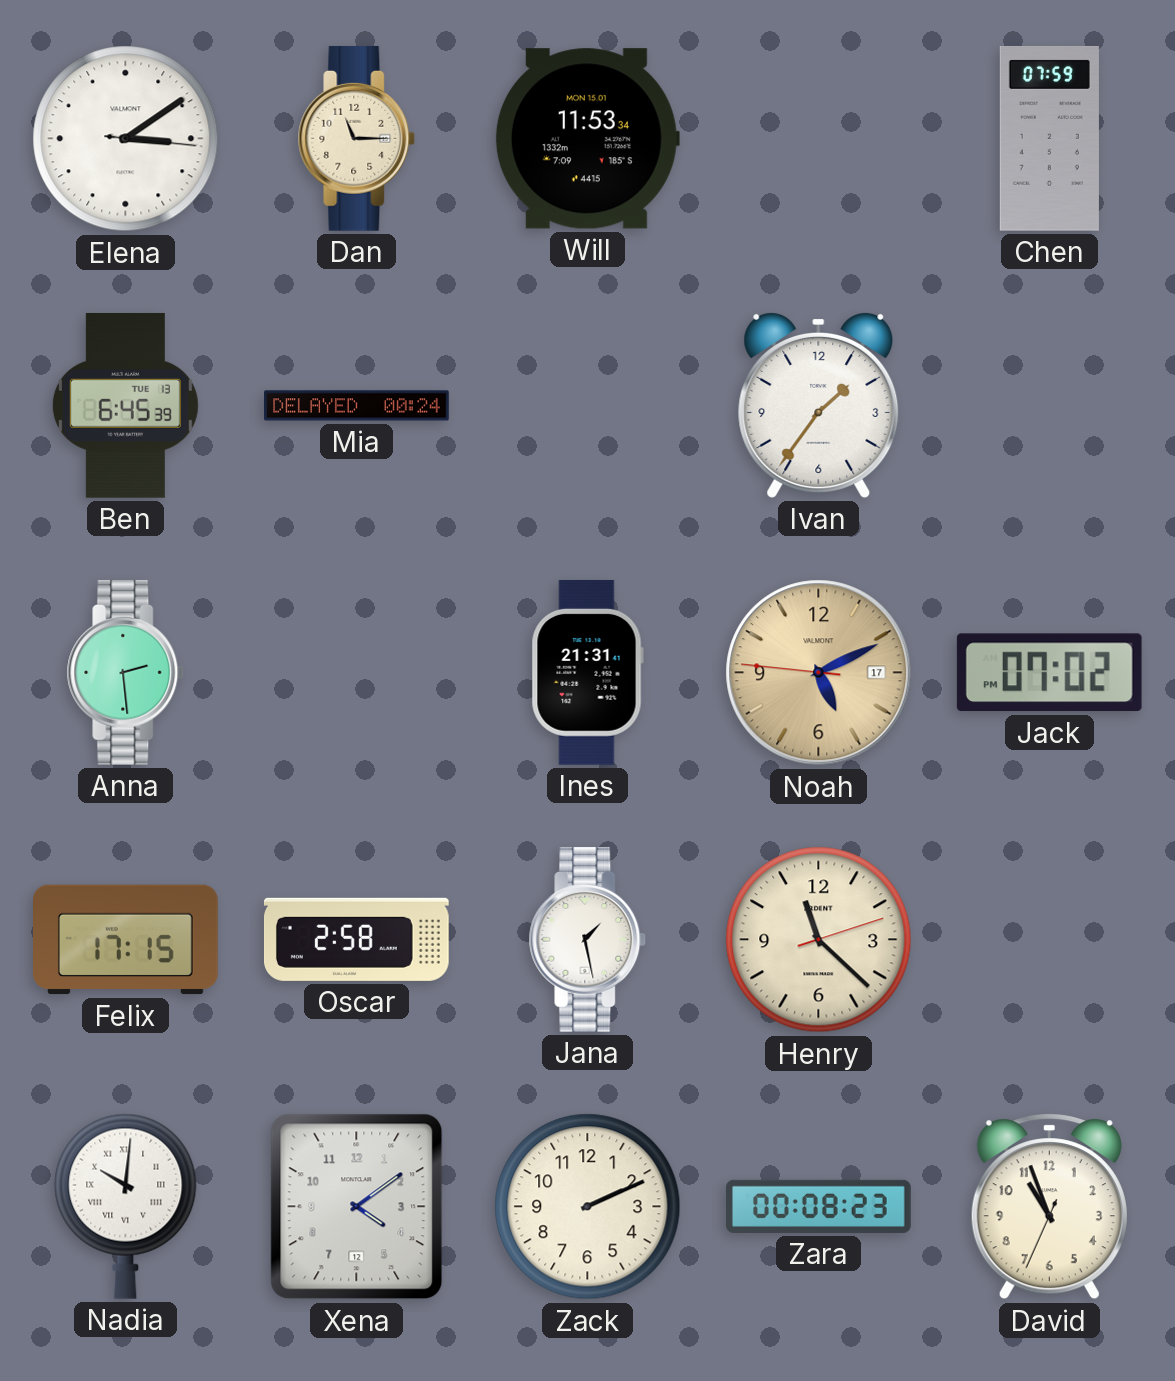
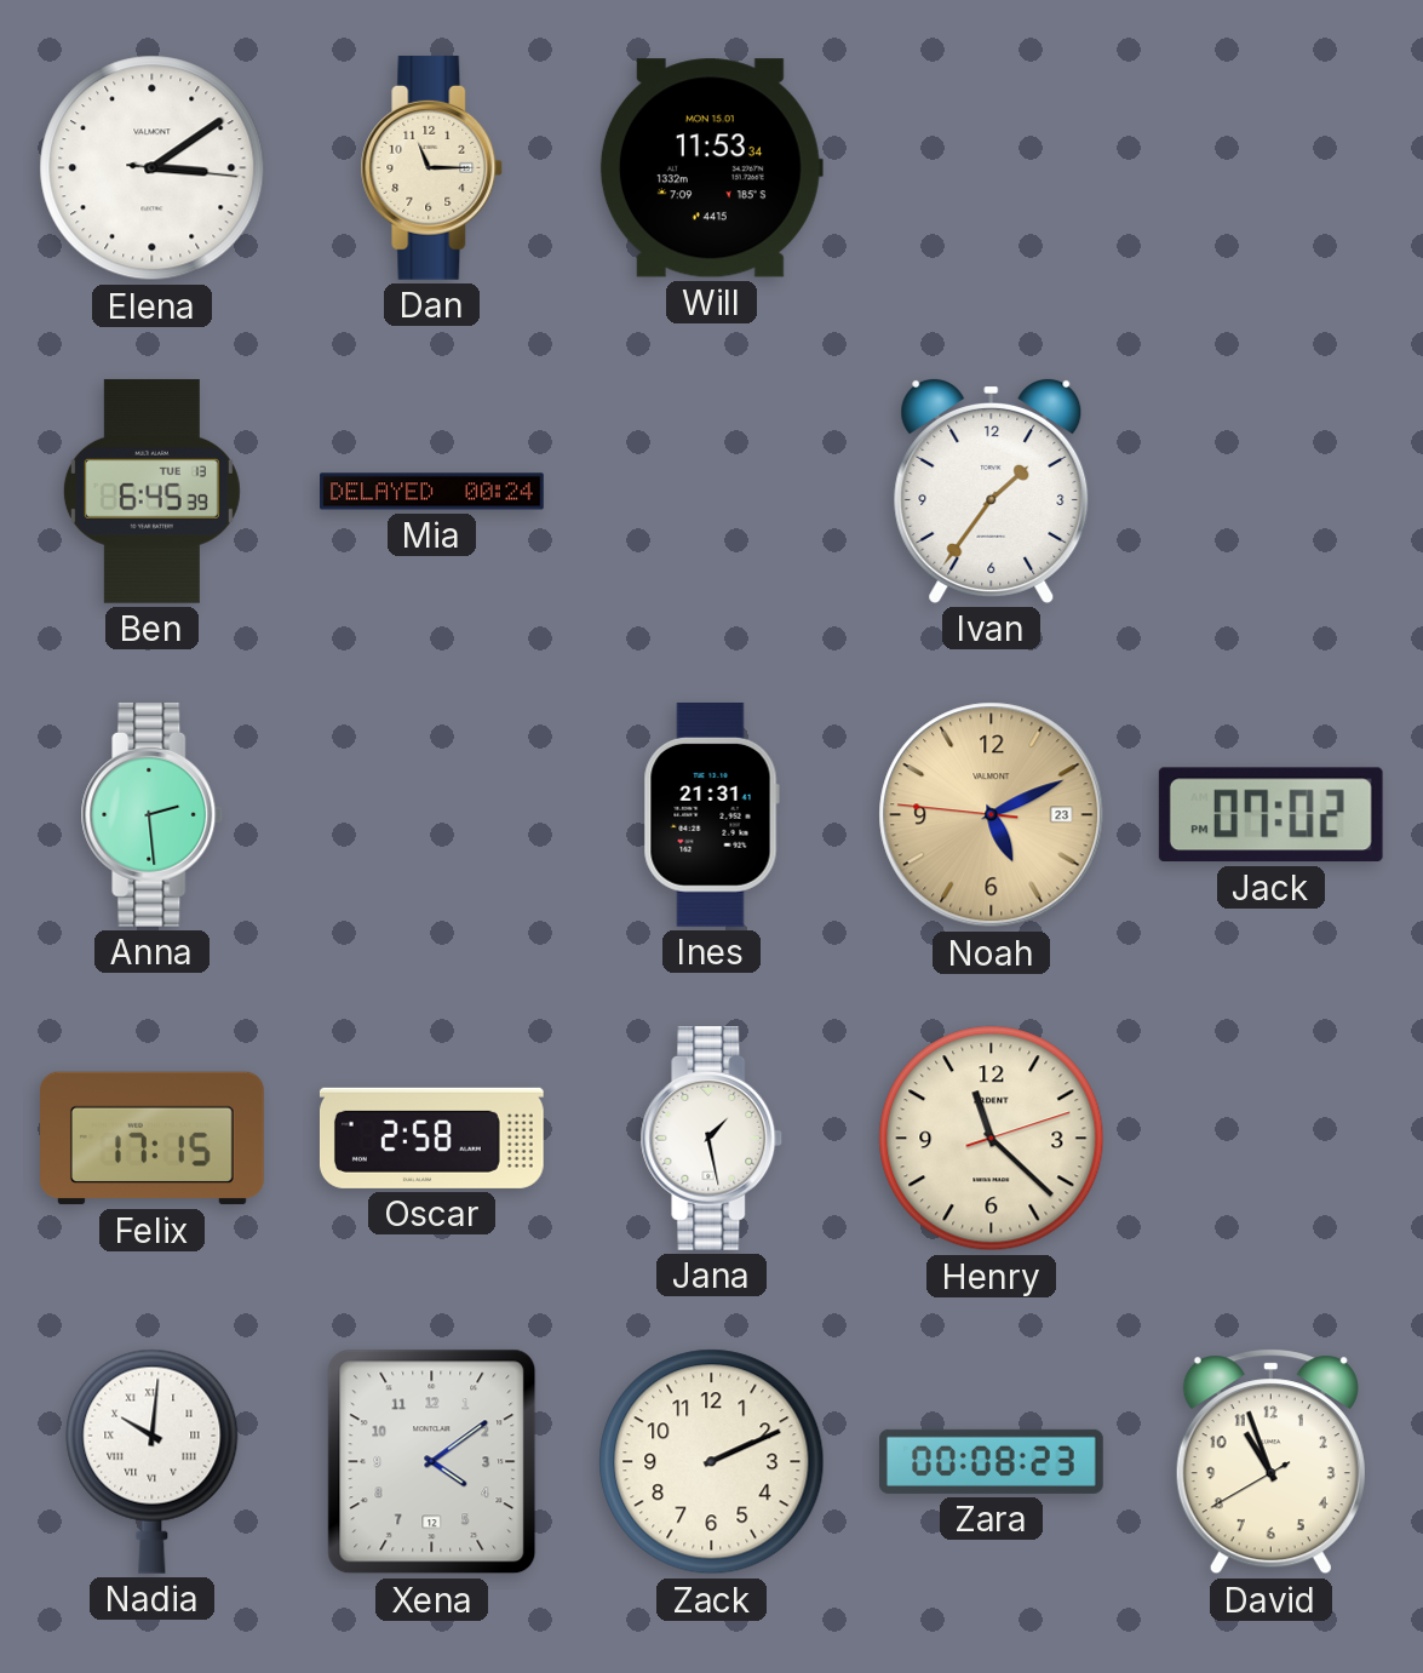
Chen: 07:59 -> none (1049, 138)
Noah date: 17 -> 23 (992, 815)
David: 10:56:34 -> 10:56:40 (1270, 1462)
